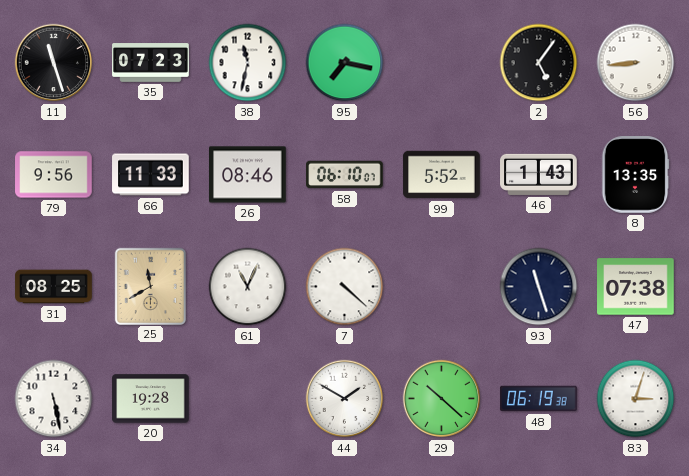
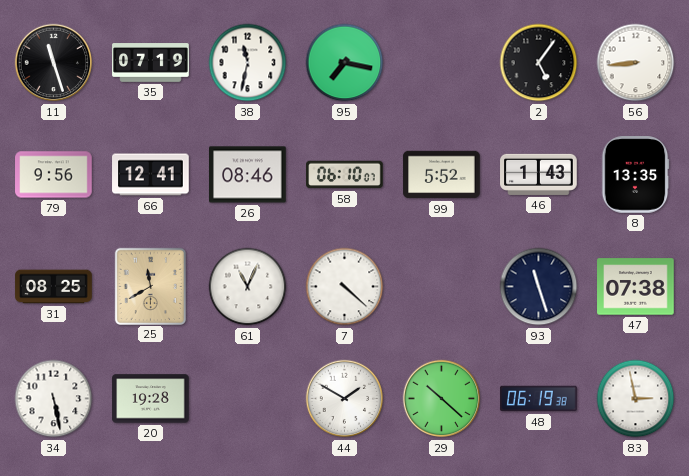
35: 07:23 -> 07:19 (151, 63)
66: 11:33 -> 12:41 (151, 175)
83: 3:03 -> 2:58 (636, 399)
